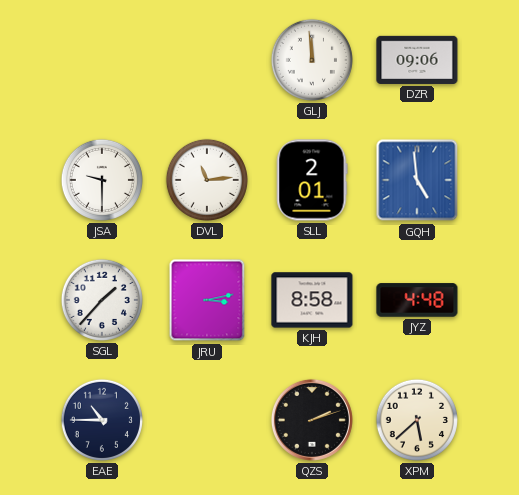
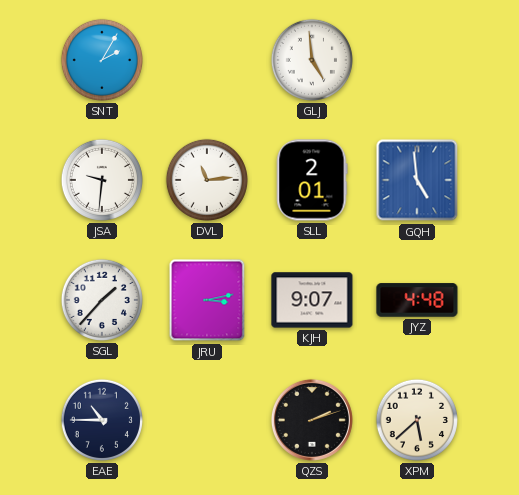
SNT: none -> 2:05 (102, 60)
GLJ: 11:59 -> 4:59 (312, 60)
DZR: 09:06 -> none (417, 60)
JSA: 9:30 -> 9:31 (102, 180)
KJH: 8:58 -> 9:07 (312, 300)
